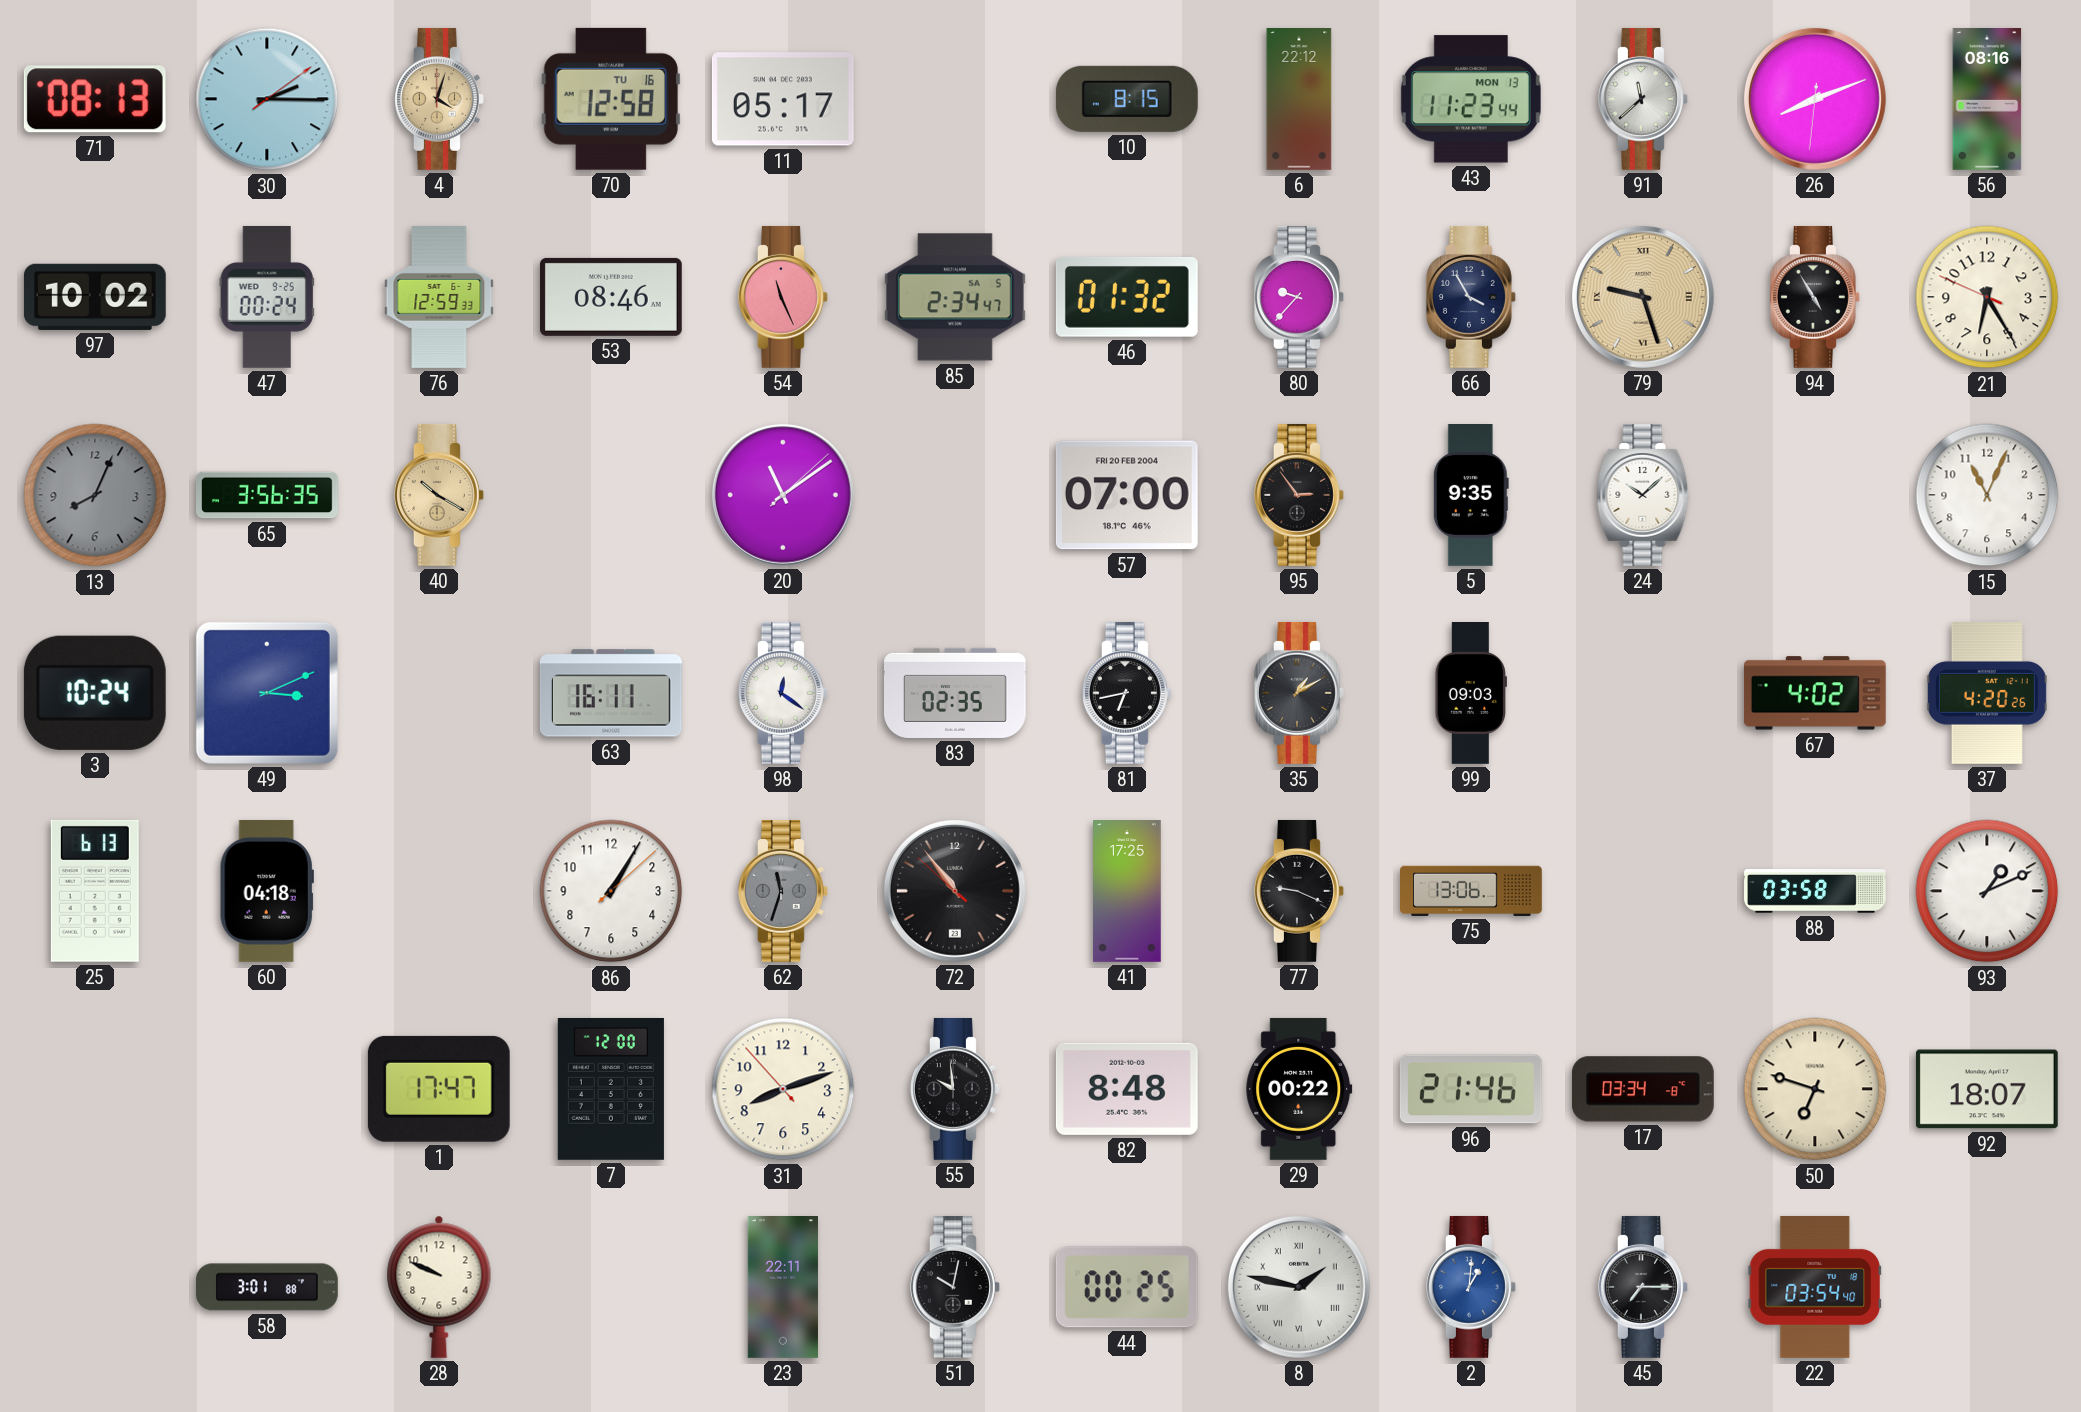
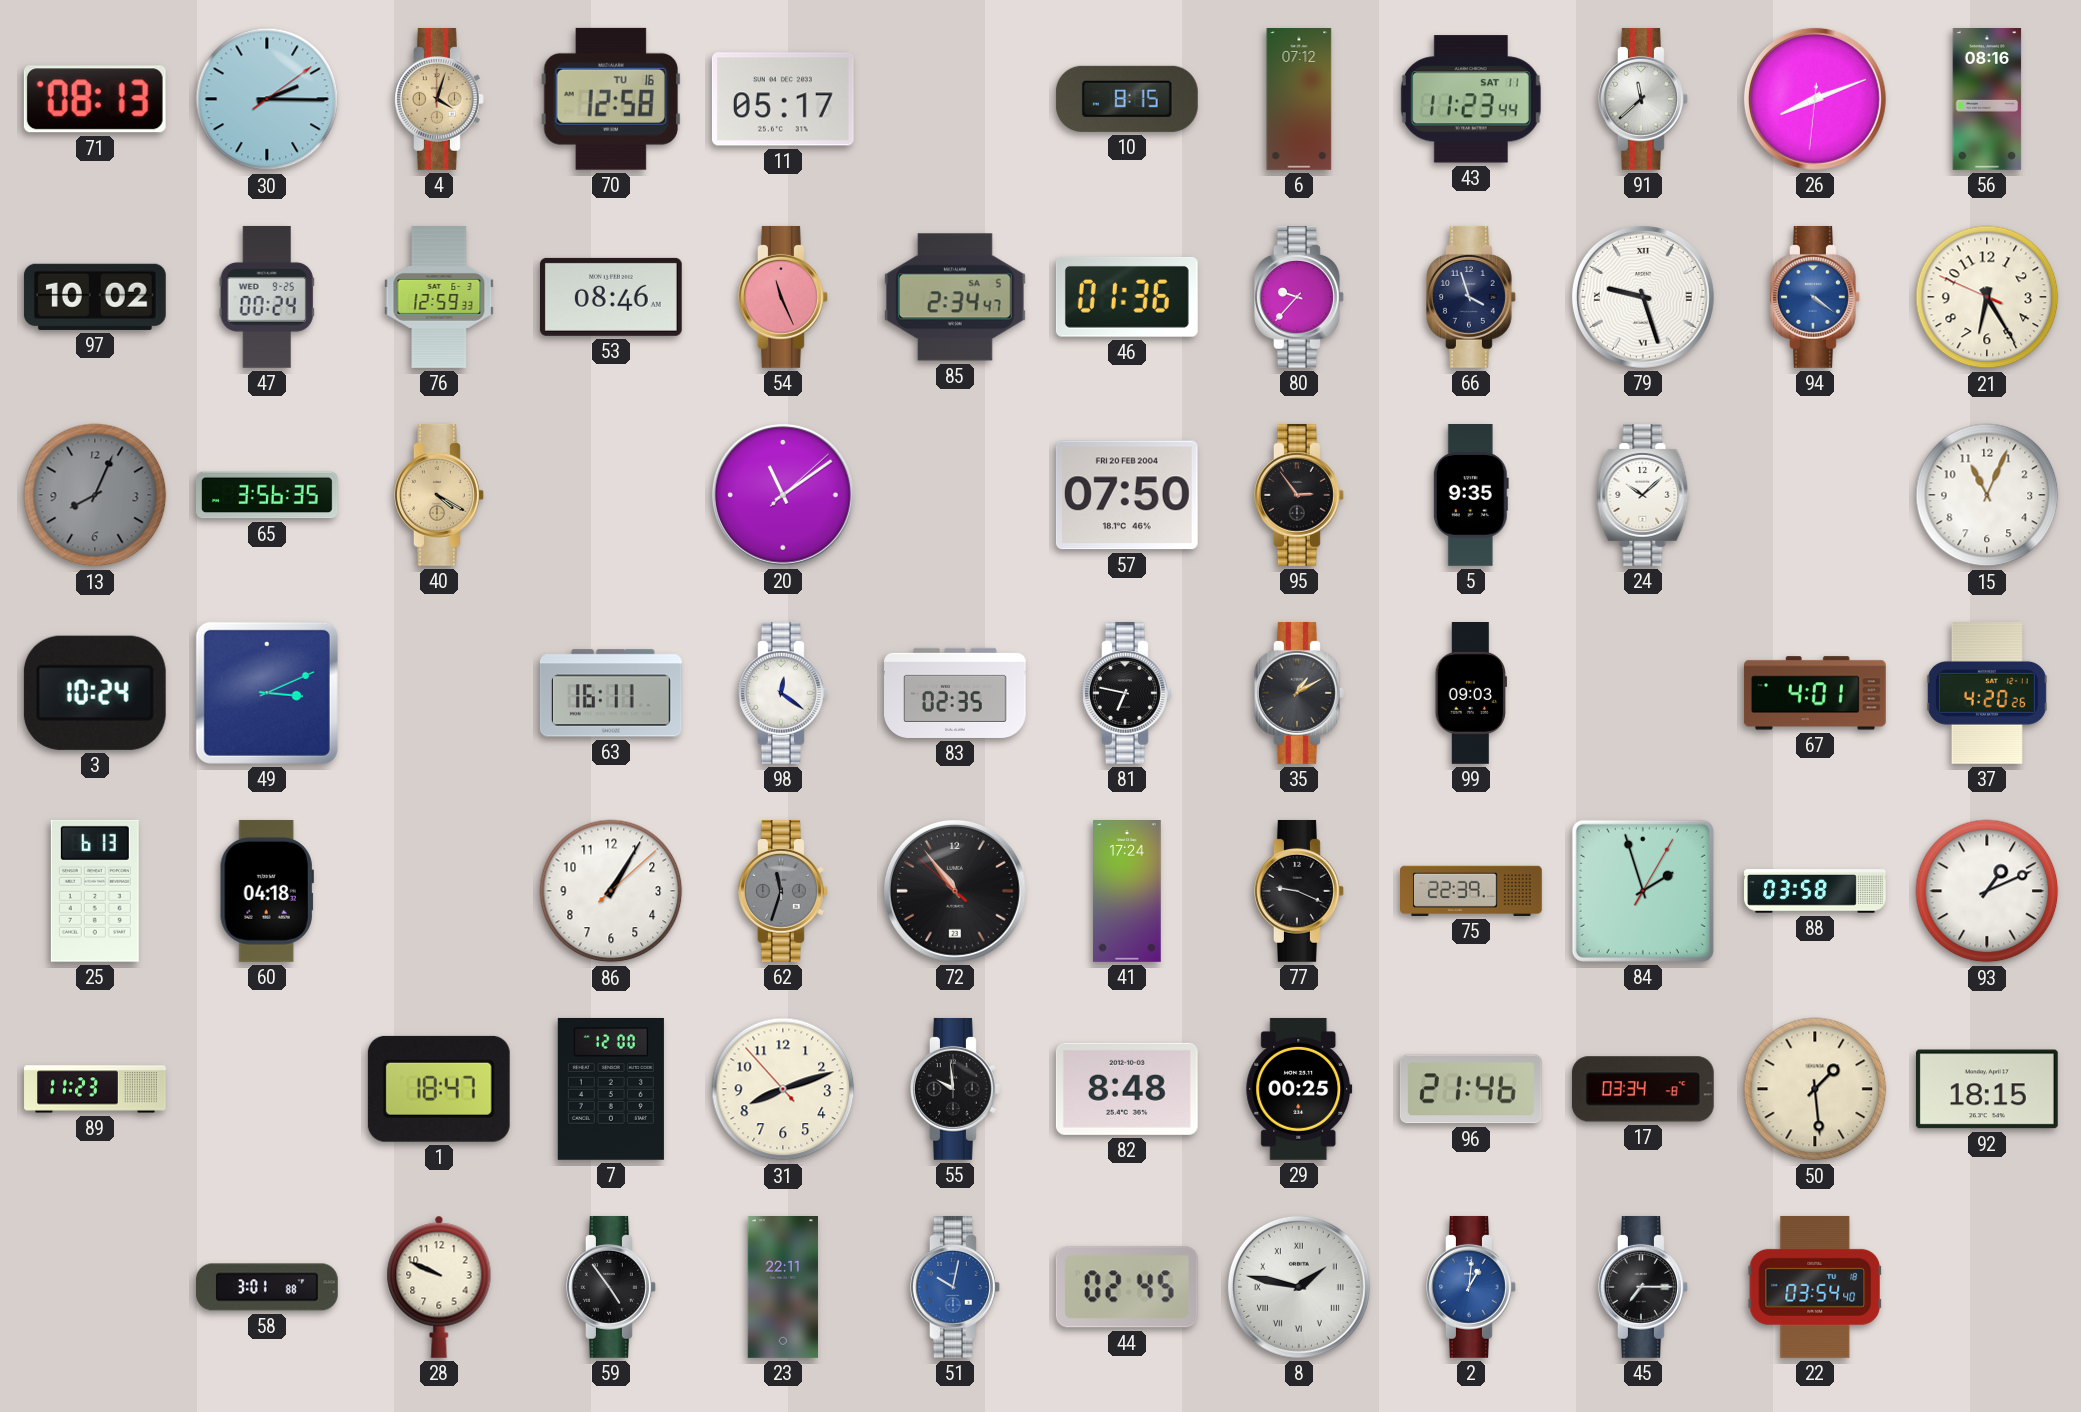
6: 22:12 -> 07:12 (1299, 100)
43 date: MON 13 -> SAT 11 (1471, 99)
46: 01:32 -> 01:36 (1127, 298)
66: 3:55 -> 3:57 (1472, 297)
79 dial: champagne -> white (1643, 297)
94: 4:55 -> 4:21 (1816, 297)
94 dial: black -> blue (1816, 297)
40: 10:20 -> 4:20 (440, 495)
57: 07:00 -> 07:50 (1127, 495)
81: 6:43 -> 6:47 (1128, 693)
67: 4:02 -> 4:01 (1815, 693)
41: 17:25 -> 17:24 (1127, 892)
75: 13:06 -> 22:39 (1472, 891)
84: none -> 1:57 (1643, 891)
89: none -> 11:23 (95, 1089)
1: 17:47 -> 18:47 (439, 1089)
29: 00:22 -> 00:25 (1299, 1089)
50: 6:48 -> 1:29 (1815, 1089)
92: 18:07 -> 18:15 (1987, 1089)
59: none -> 4:54 (612, 1287)
51 dial: black -> blue (956, 1287)
44: 00:25 -> 02:45 (1127, 1287)
